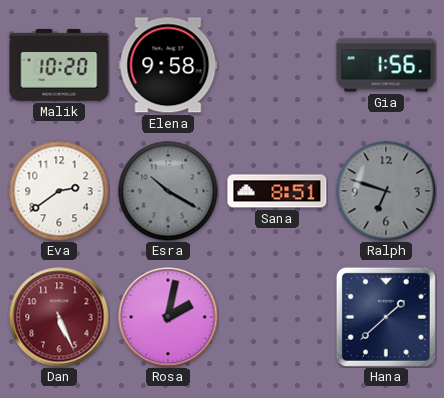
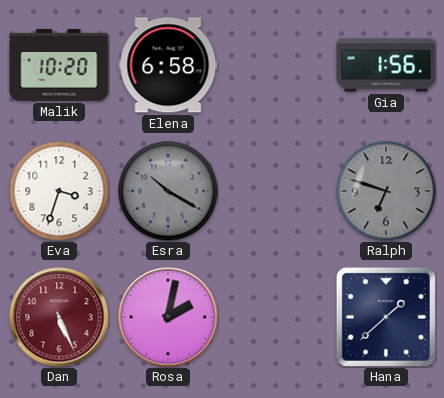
Elena: 9:58 -> 6:58 (168, 65)
Eva: 2:39 -> 3:33 (59, 191)
Sana: 8:51 -> none (277, 191)
